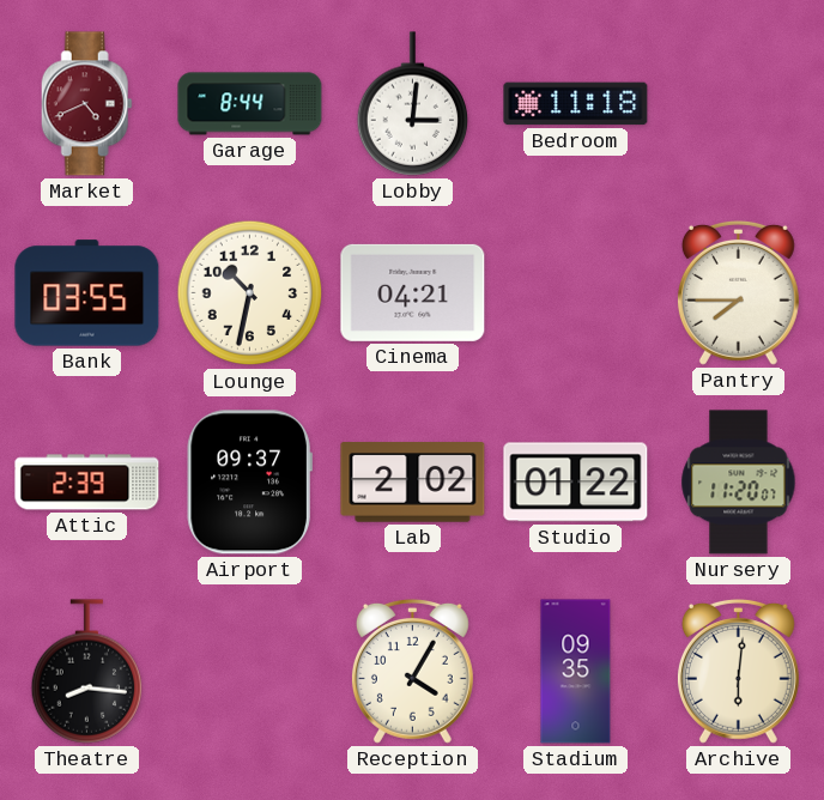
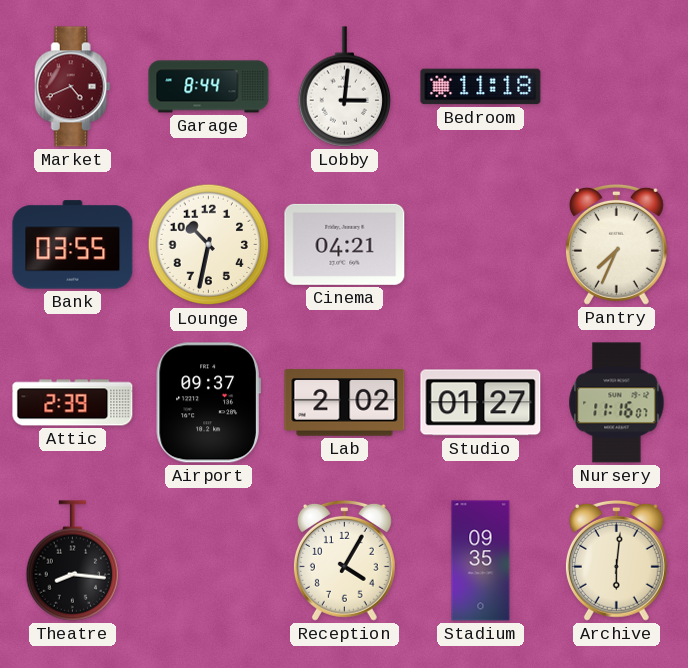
Pantry: 7:45 -> 7:34 (616, 244)
Studio: 01:22 -> 01:27 (481, 403)
Nursery: 11:20 -> 11:16 (617, 403)
